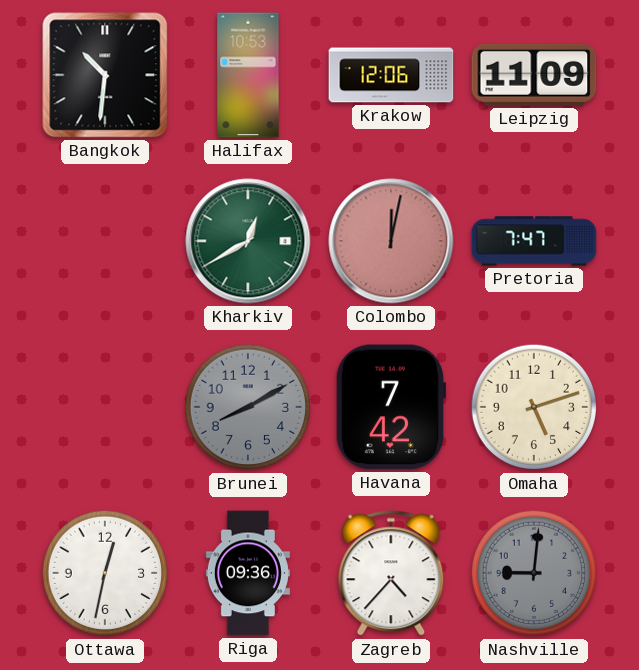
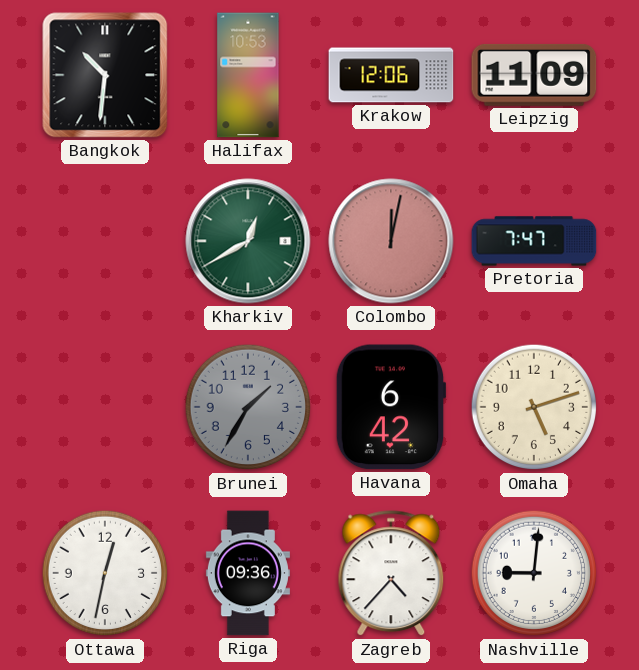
Brunei: 8:10 -> 1:35 (248, 407)
Havana: 7:42 -> 6:42 (391, 407)
Nashville dial: grey -> white (534, 573)
